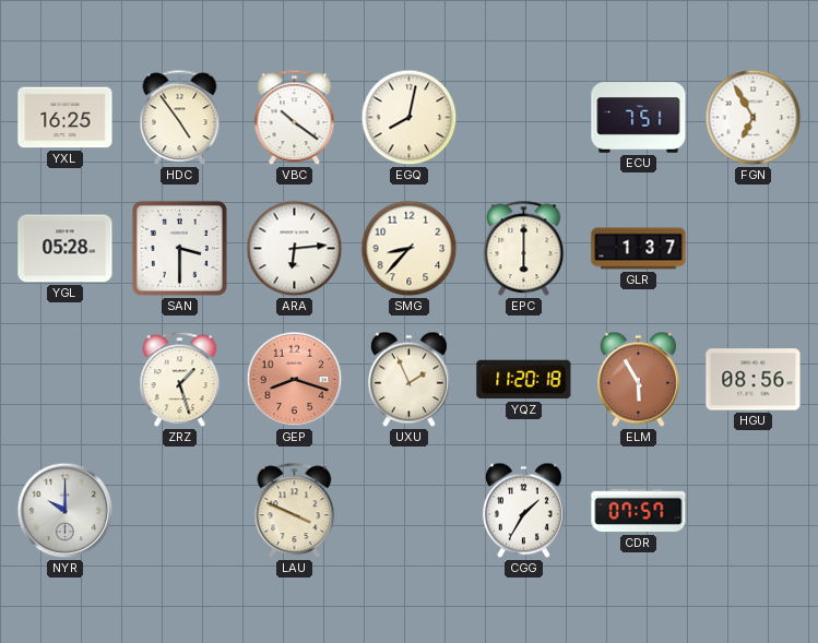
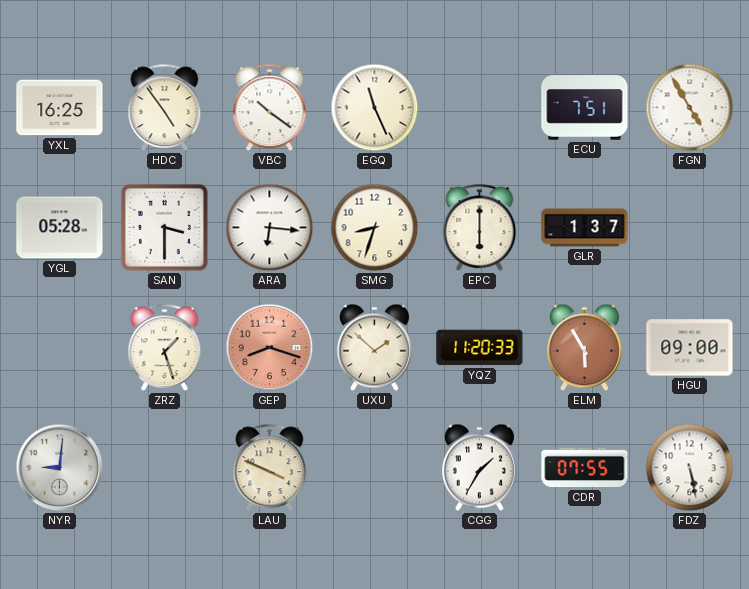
EGQ: 8:02 -> 11:26 (375, 108)
FGN: 6:55 -> 4:55 (690, 108)
ARA: 6:14 -> 6:16 (270, 228)
SMG: 8:37 -> 8:33 (375, 228)
UXU: 1:56 -> 1:52 (374, 348)
YQZ: 11:20:18 -> 11:20:33 (480, 348)
HGU: 08:56 -> 09:00 (690, 348)
NYR: 10:00 -> 9:01 (60, 468)
CDR: 07:57 -> 07:55 (585, 468)
FDZ: none -> 5:28 (690, 468)
